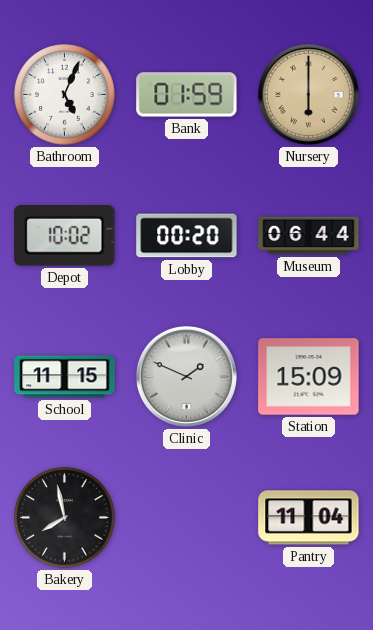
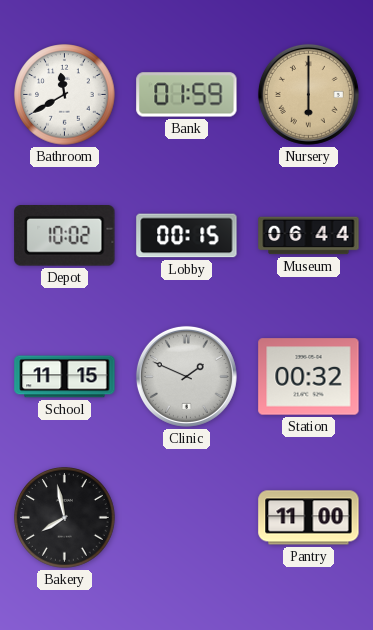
Bathroom: 5:04 -> 11:40 (65, 95)
Lobby: 00:20 -> 00:15 (187, 236)
Station: 15:09 -> 00:32 (309, 377)
Pantry: 11:04 -> 11:00 (309, 518)
